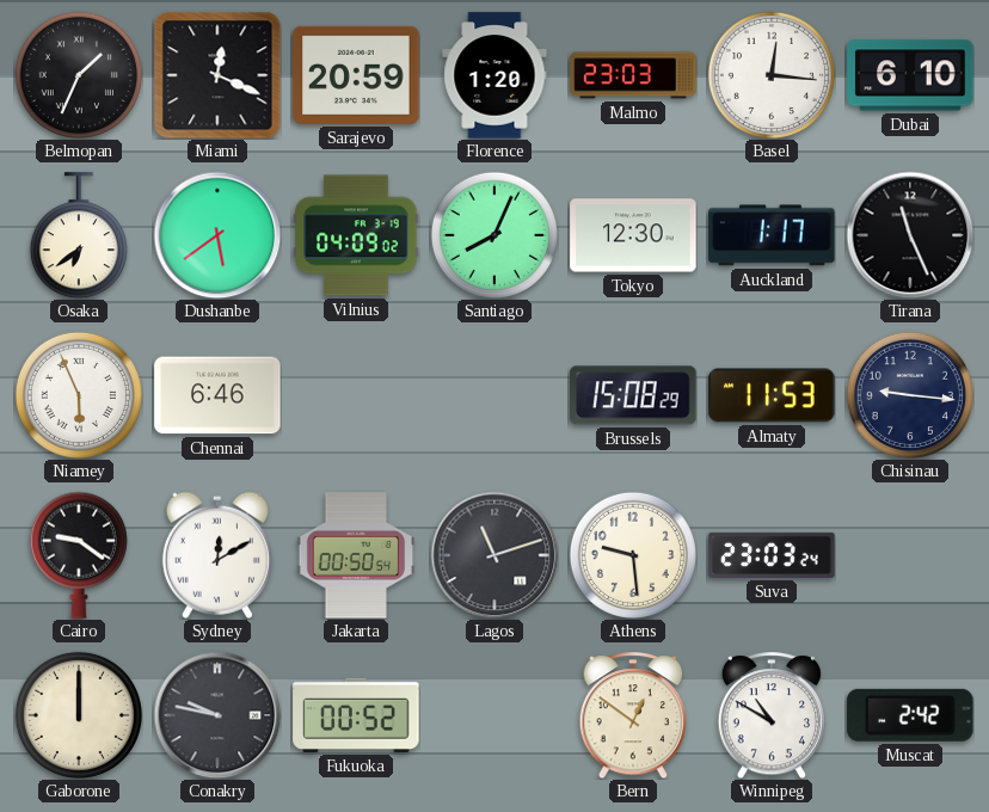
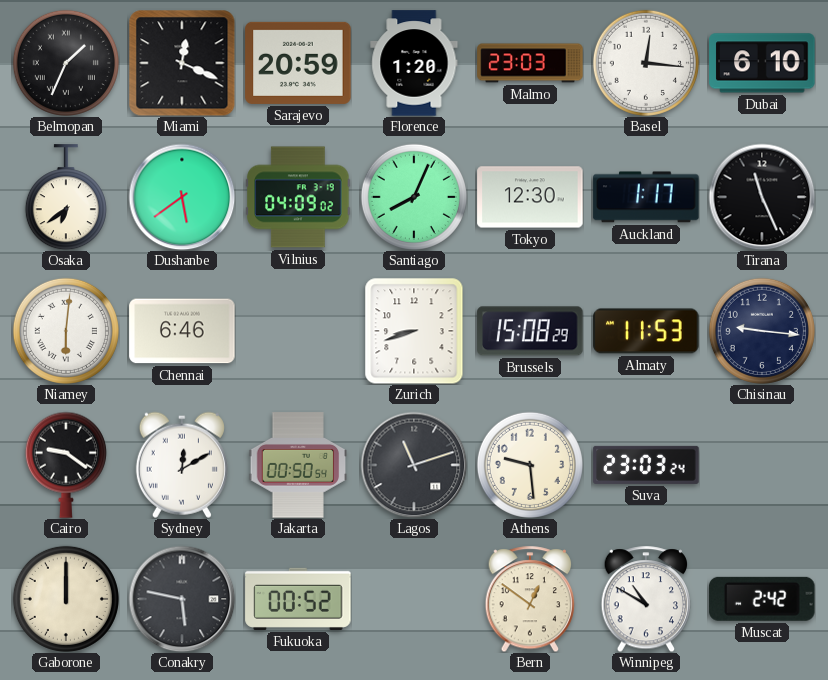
Niamey: 5:56 -> 6:01 (66, 331)
Zurich: none -> 8:42 (414, 331)
Conakry: 9:47 -> 5:47 (182, 599)
